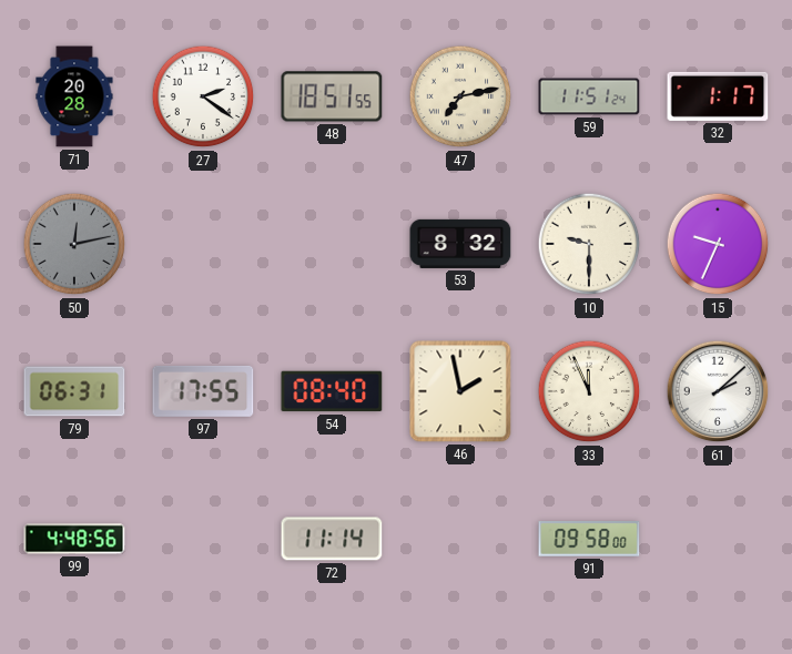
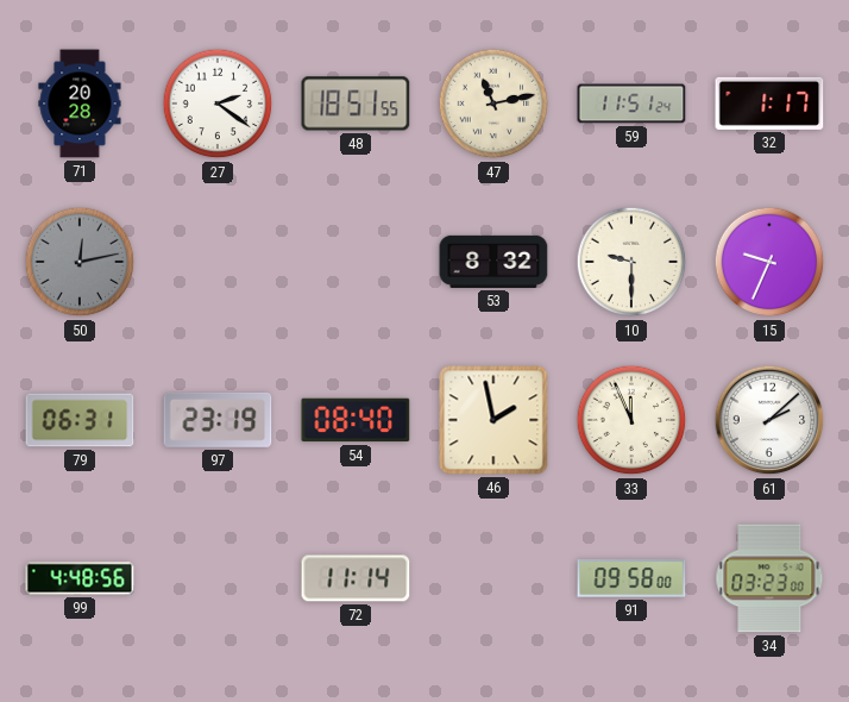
47: 7:13 -> 11:13 (493, 104)
97: 17:55 -> 23:19 (218, 420)
34: none -> 03:23 (769, 578)
